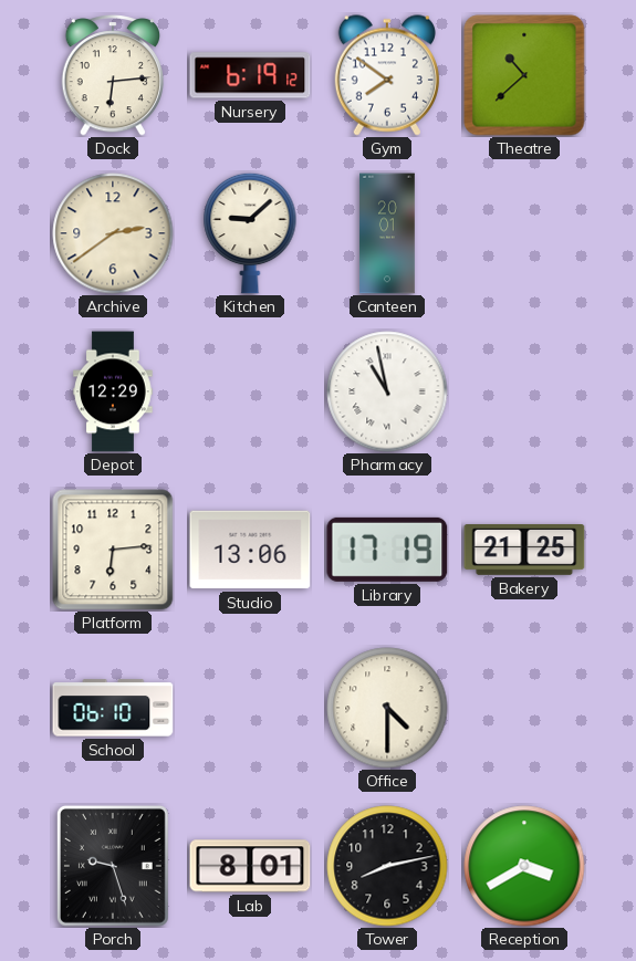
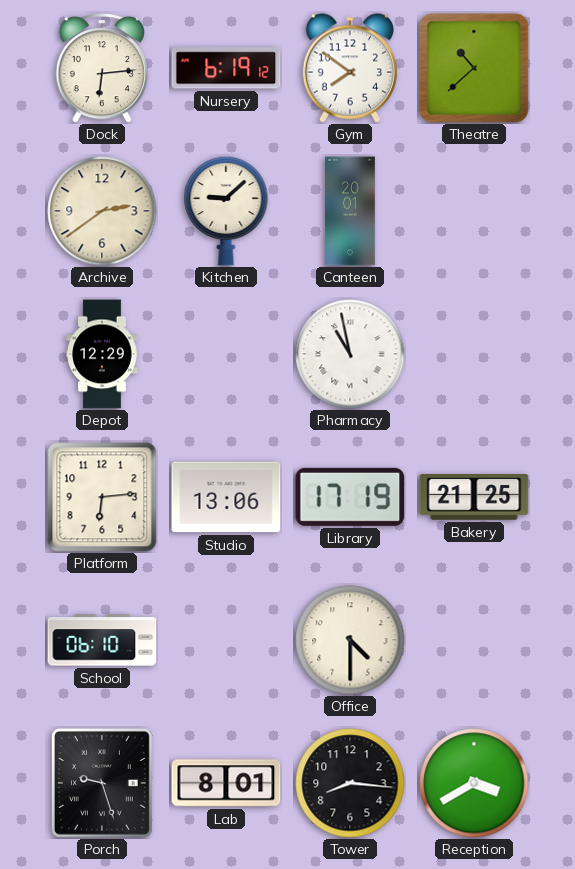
Tower: 8:13 -> 8:16 (350, 783)
